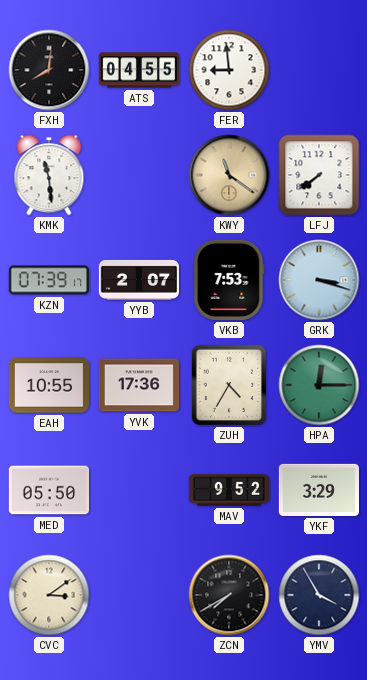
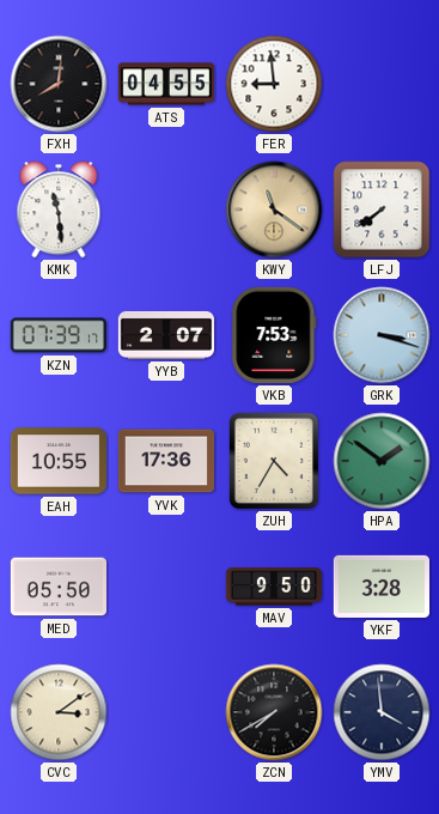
HPA: 12:15 -> 1:51 (382, 461)
MAV: 9:52 -> 9:50 (273, 587)
YKF: 3:29 -> 3:28 (380, 587)
YMV: 3:55 -> 3:59 (382, 712)
